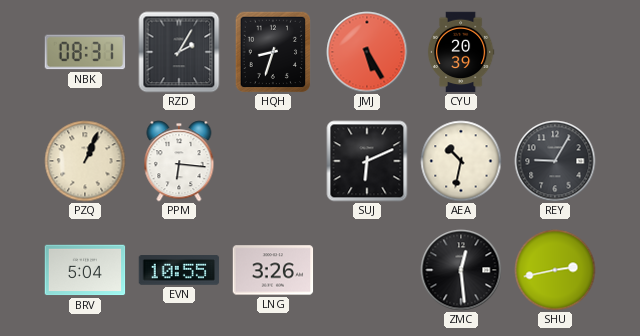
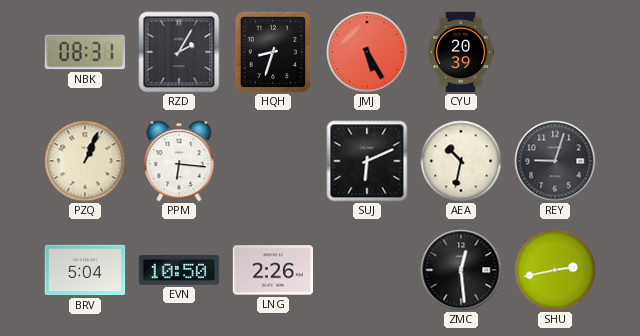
REY: 9:05 -> 9:03 (555, 161)
EVN: 10:55 -> 10:50 (179, 271)
LNG: 3:26 -> 2:26 (273, 270)
